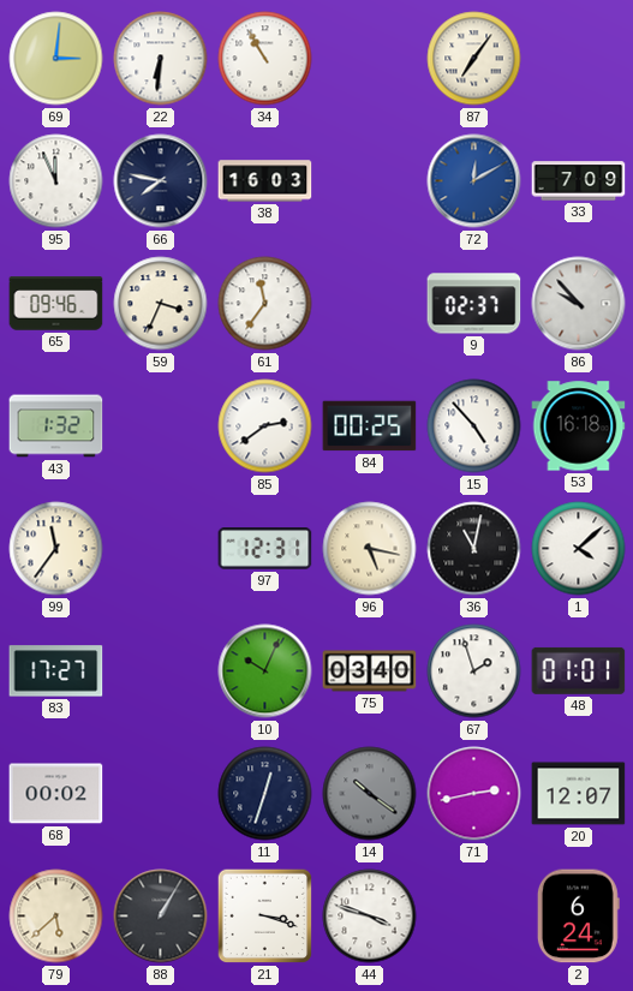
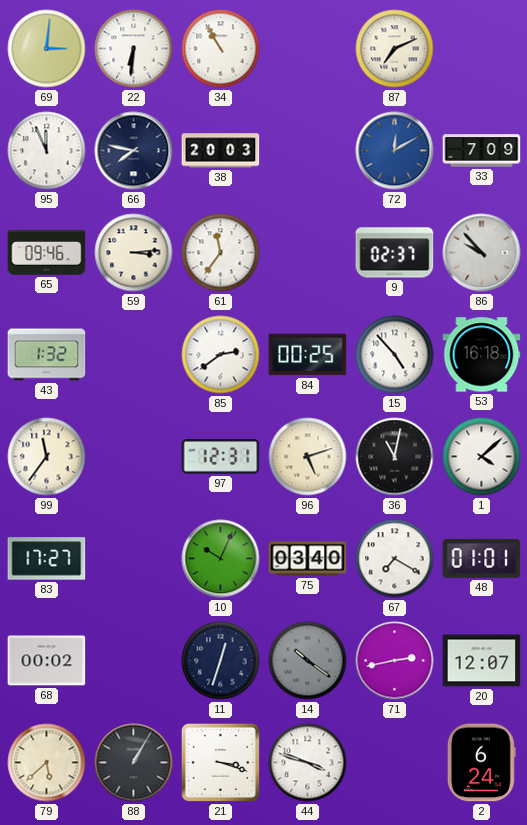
87: 7:06 -> 7:11 (395, 49)
38: 16:03 -> 20:03 (221, 151)
59: 3:34 -> 3:14 (134, 253)
96: 5:17 -> 5:12 (308, 457)
67: 1:57 -> 7:20 (395, 559)
